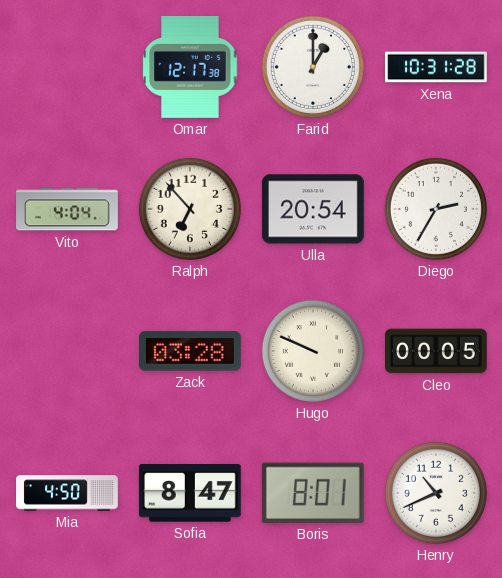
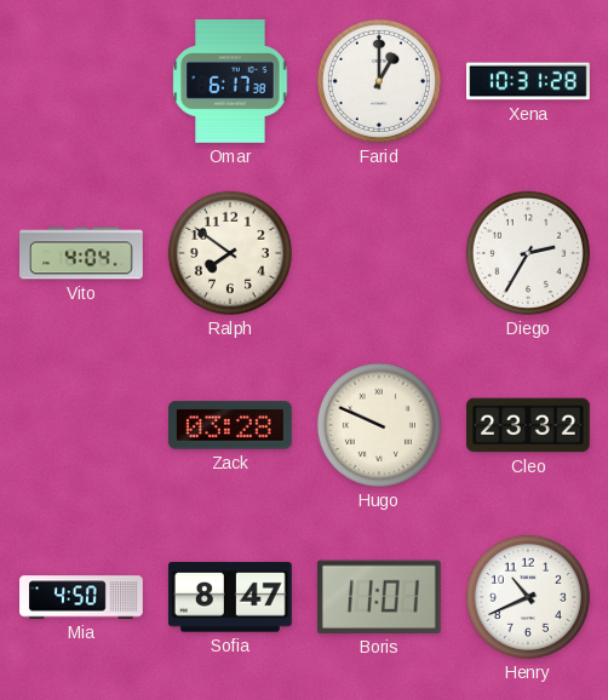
Omar: 12:17 -> 6:17 (230, 82)
Ralph: 6:53 -> 7:51 (230, 253)
Ulla: 20:54 -> none (314, 209)
Cleo: 00:05 -> 23:32 (529, 425)
Boris: 8:01 -> 11:01 (379, 597)
